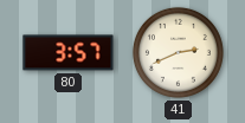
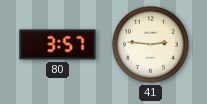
41: 2:41 -> 2:46 (150, 44)
